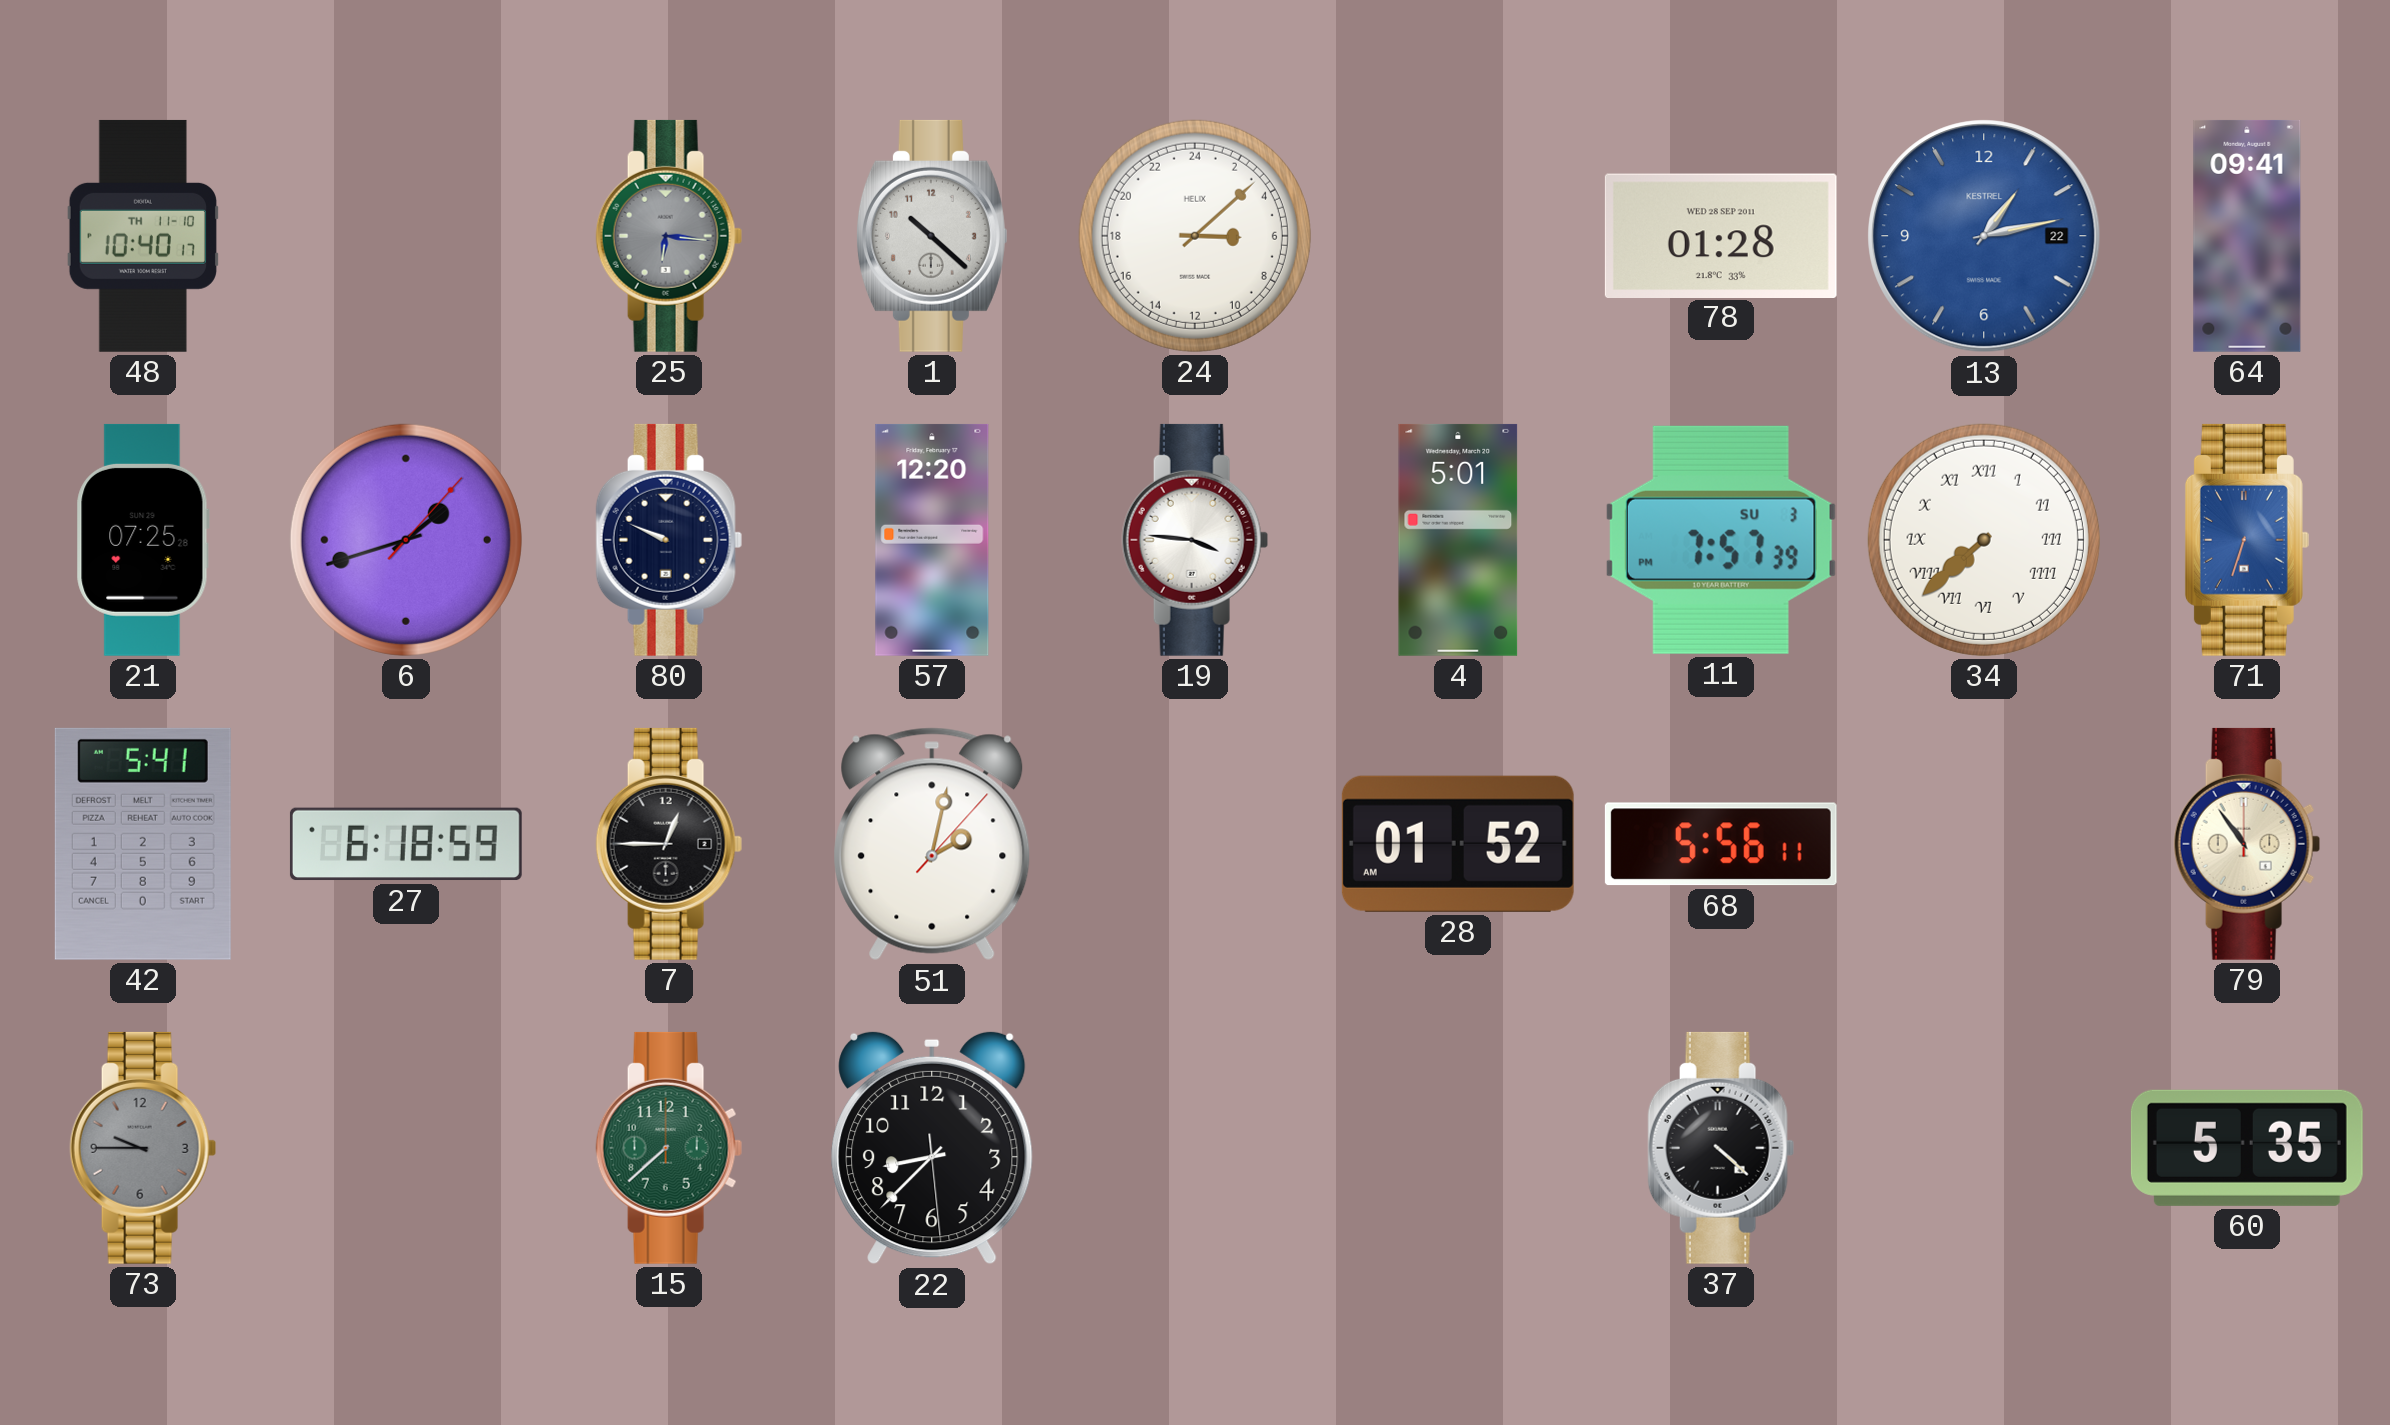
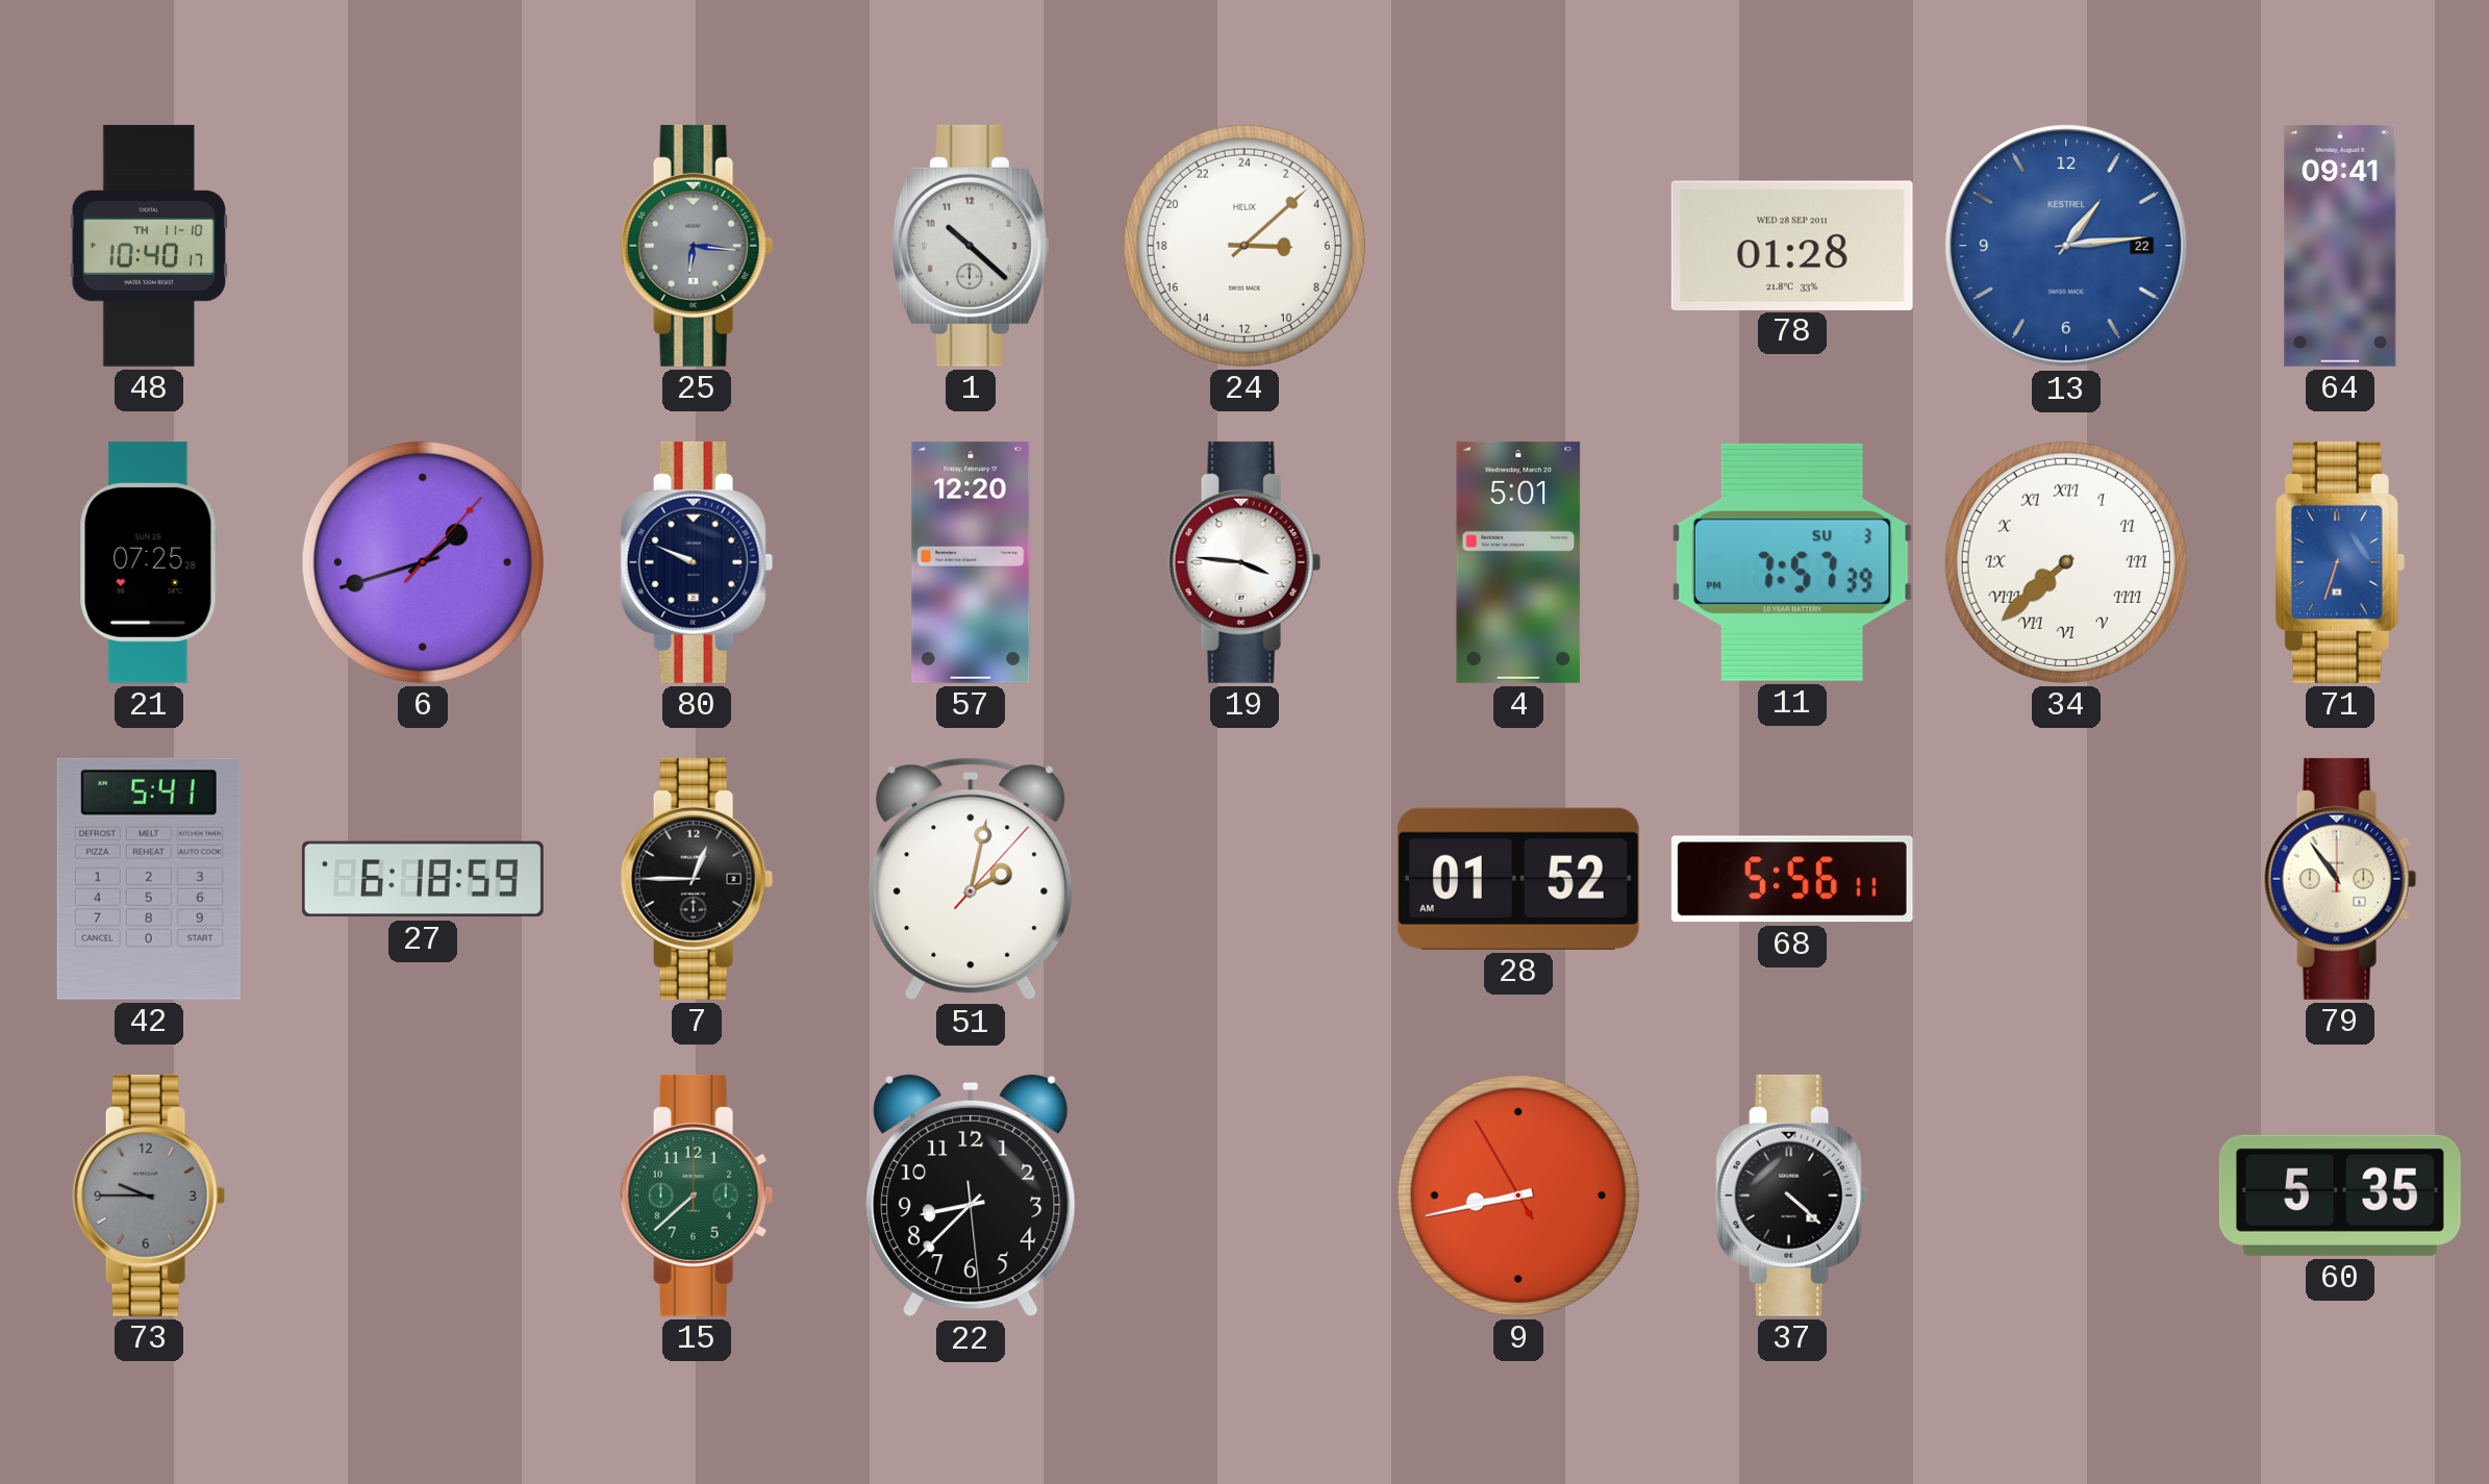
13: 1:13 -> 1:14 (2066, 246)
9: none -> 8:42 (1518, 1196)
